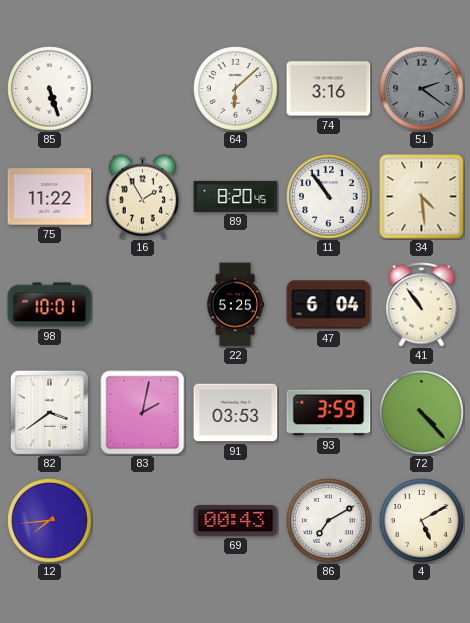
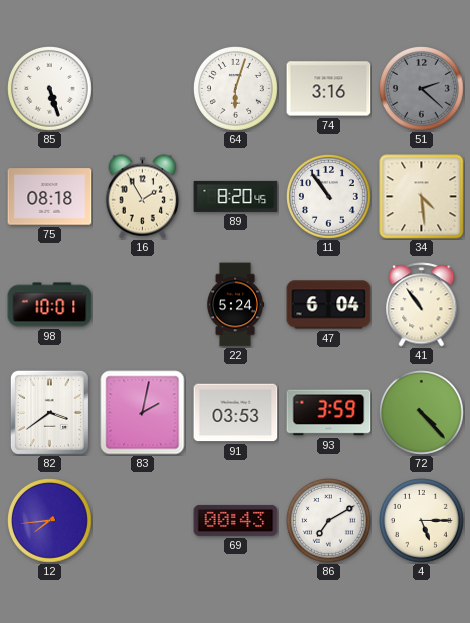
64: 6:08 -> 6:03 (236, 89)
51: 2:21 -> 2:22 (422, 89)
75: 11:22 -> 08:18 (50, 197)
22: 5:25 -> 5:24 (235, 305)
4: 5:10 -> 5:15 (422, 521)
